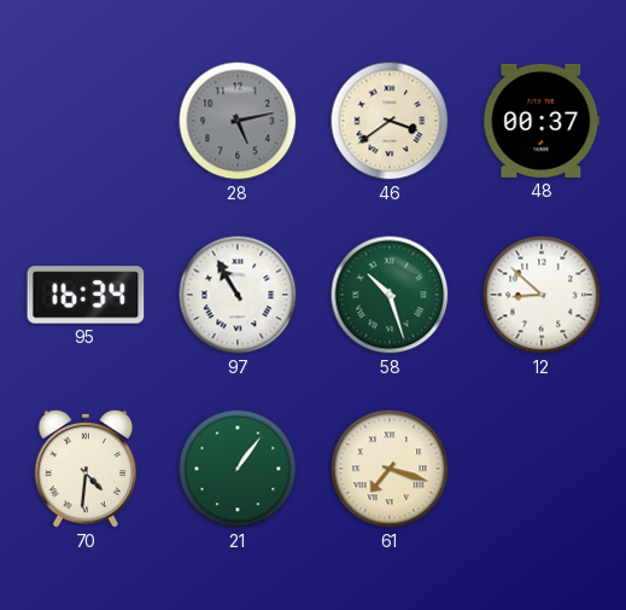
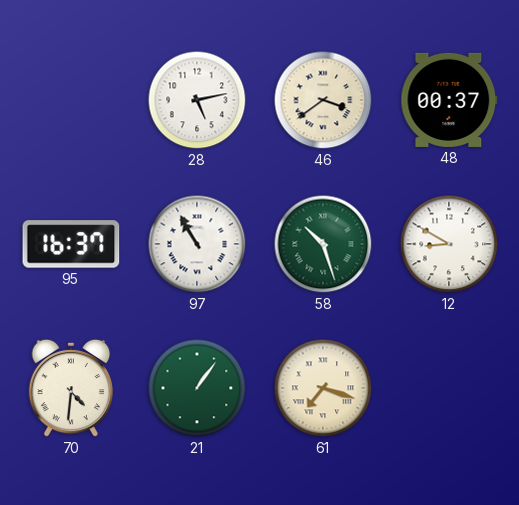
28 dial: grey -> white (197, 100)
95: 16:34 -> 16:37 (71, 244)
12: 8:52 -> 8:50 (449, 244)
